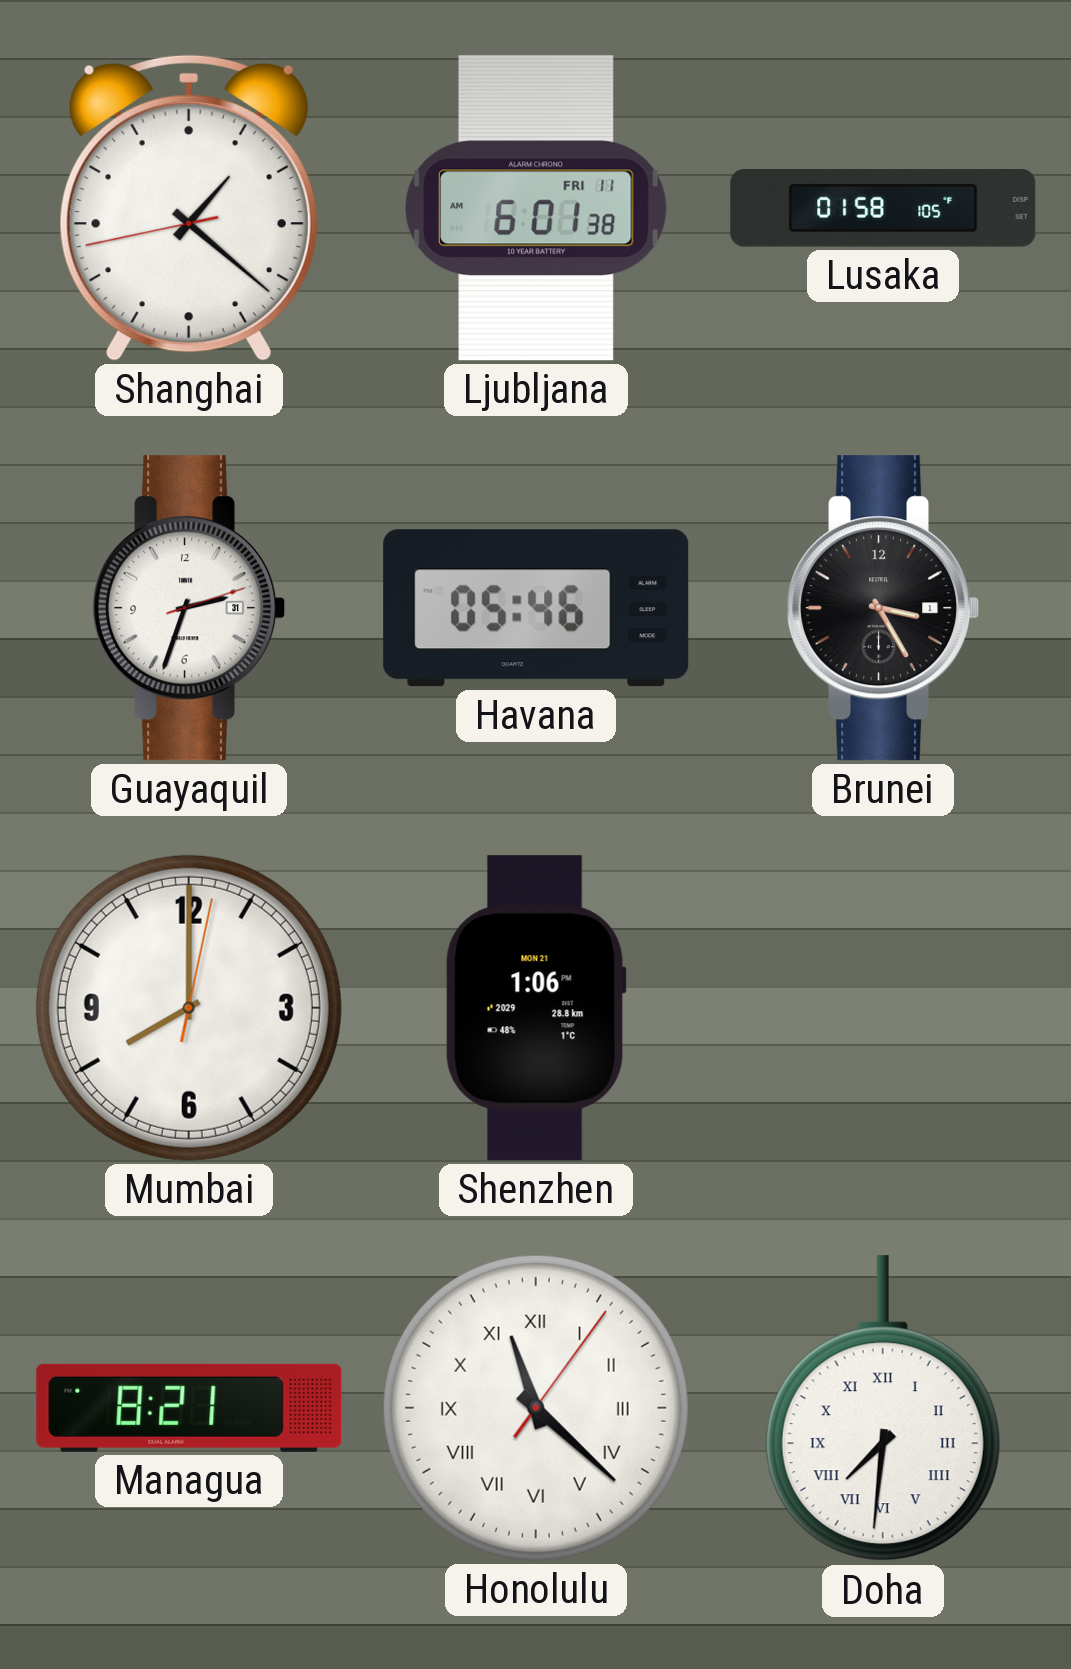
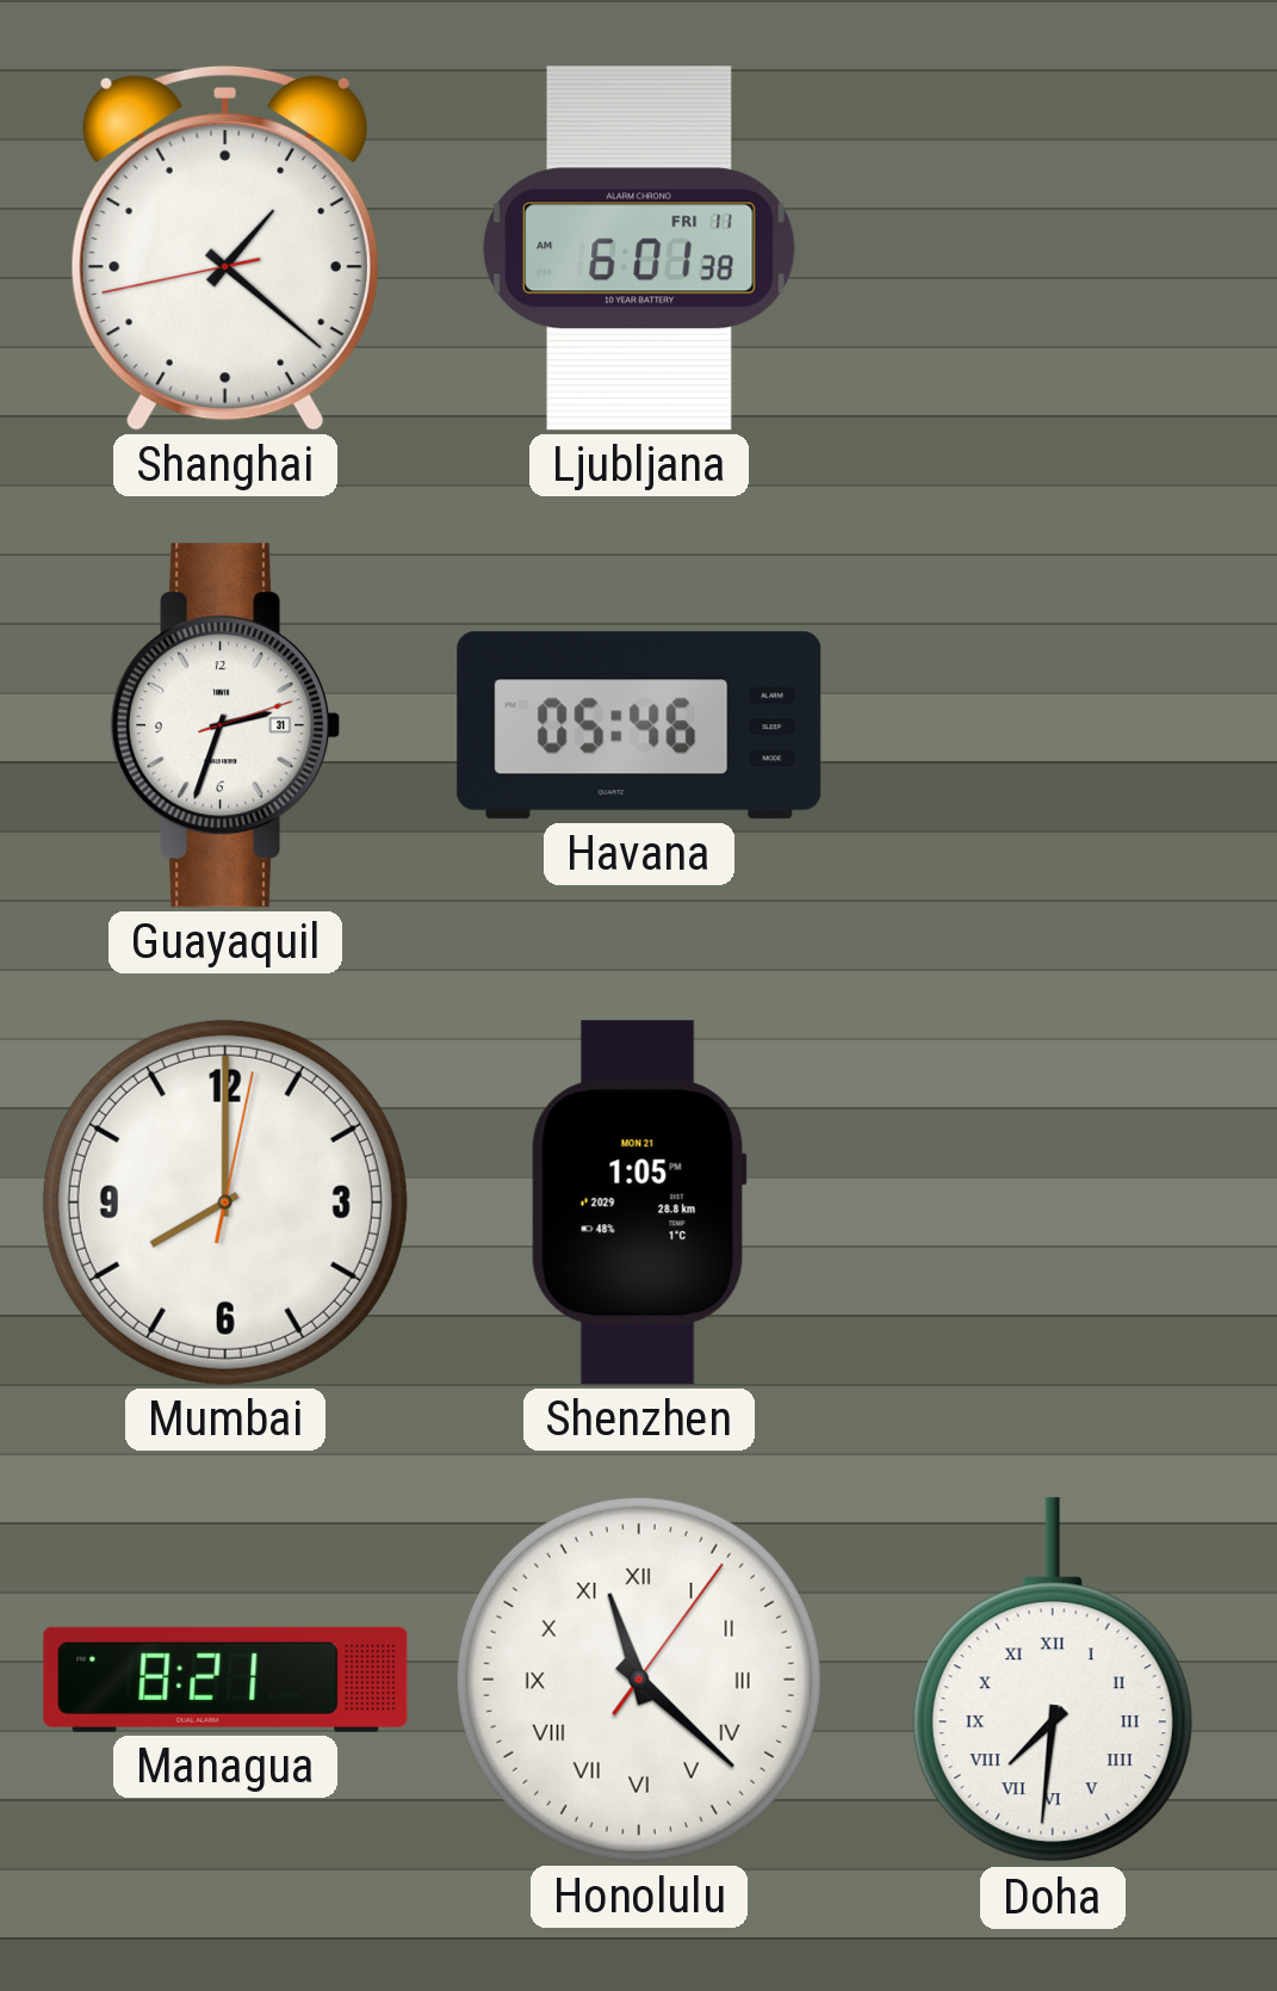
Lusaka: 01:58 -> none (883, 208)
Brunei: 3:25 -> none (883, 608)
Shenzhen: 1:06 -> 1:05 (639, 1202)
